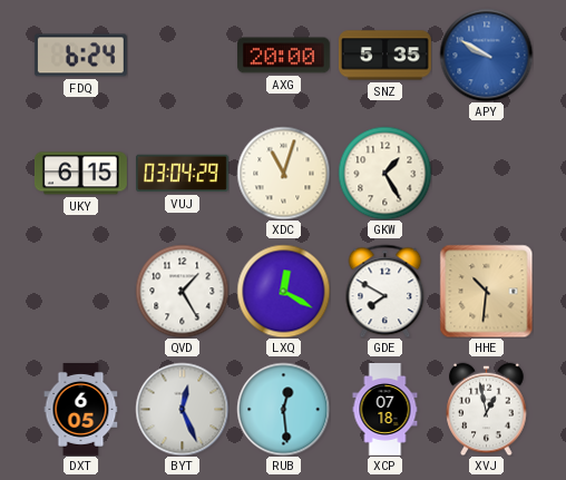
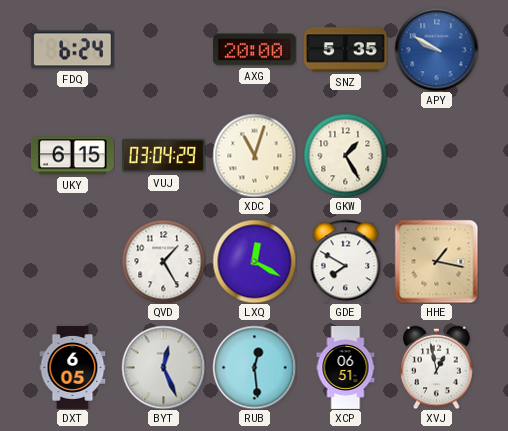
HHE: 10:31 -> 1:17 (436, 261)
XCP: 07:18 -> 06:51 (346, 368)
